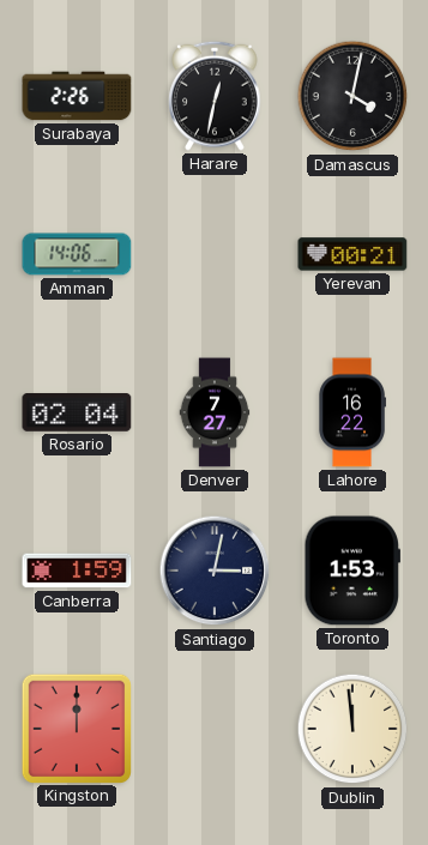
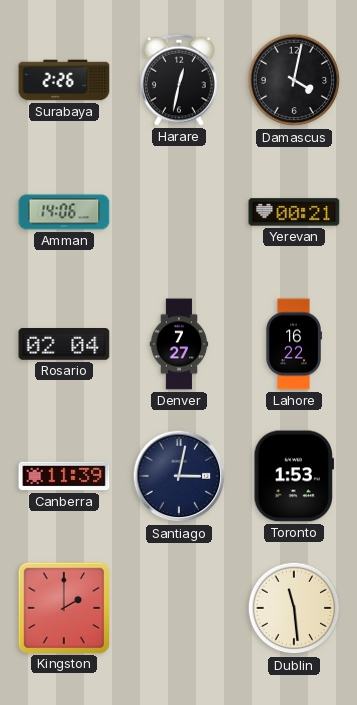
Canberra: 1:59 -> 11:39 (64, 476)
Kingston: 12:00 -> 2:00 (63, 607)
Dublin: 11:59 -> 11:29 (294, 608)
